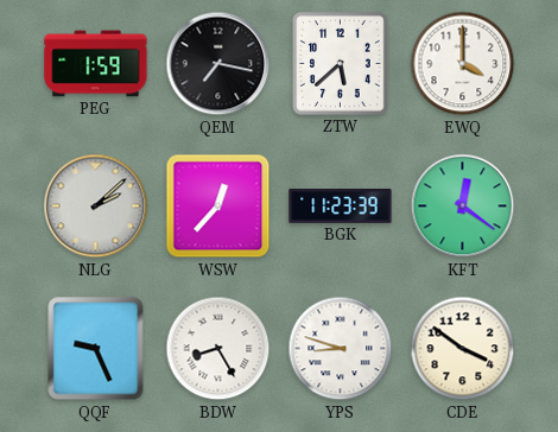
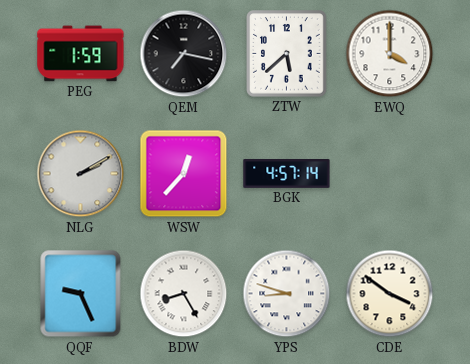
NLG: 2:08 -> 2:10 (81, 174)
BGK: 11:23 -> 4:57 (287, 174)
KFT: 12:21 -> none (463, 207)
